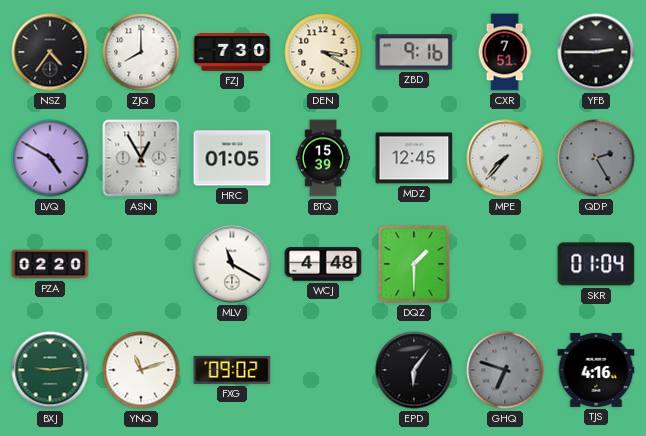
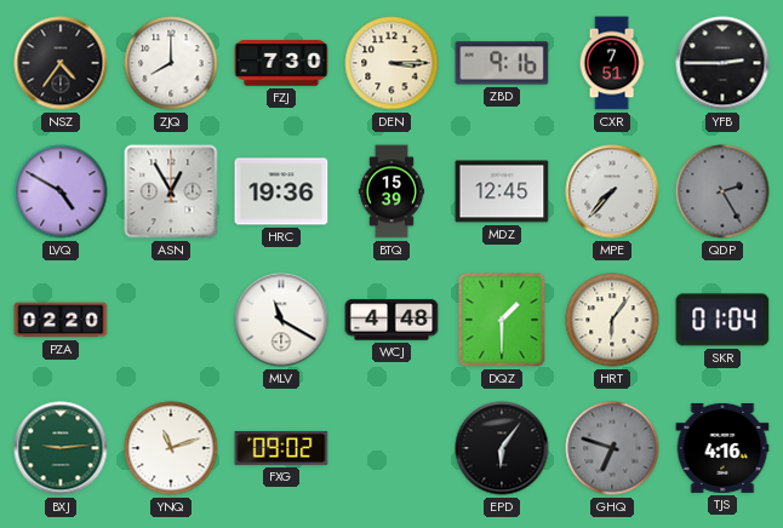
DEN: 3:20 -> 3:15 (391, 63)
HRC: 01:05 -> 19:36 (281, 191)
HRT: none -> 6:06 (612, 320)
